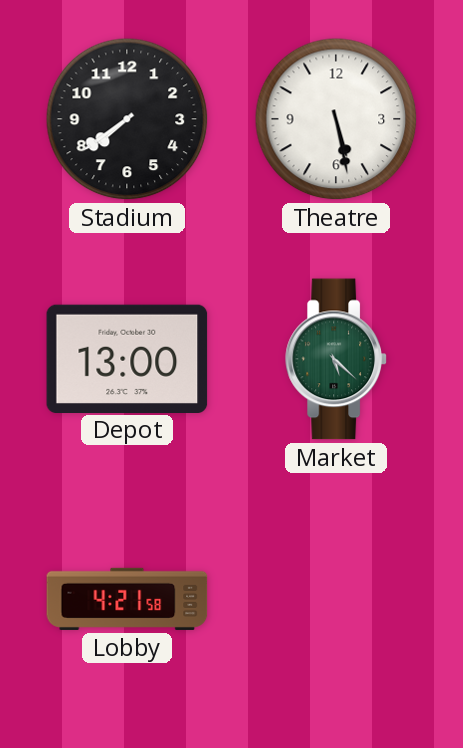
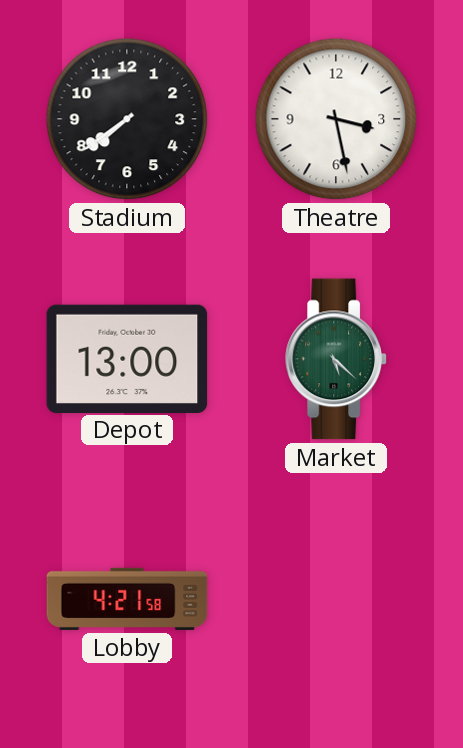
Theatre: 5:28 -> 3:28 (336, 119)
